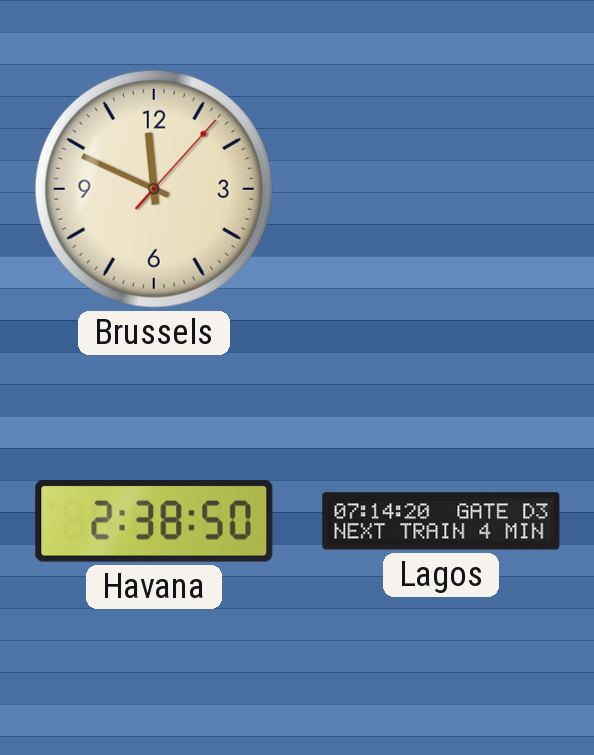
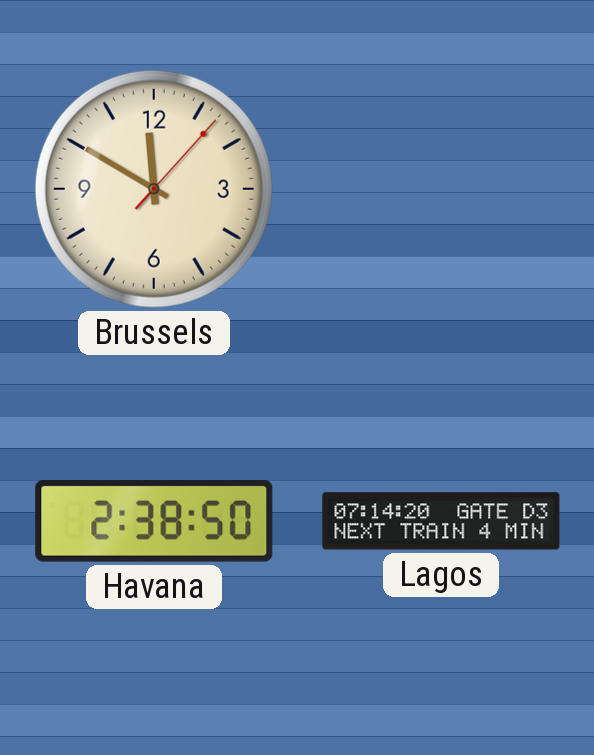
Brussels: 11:49 -> 11:50 (154, 189)
